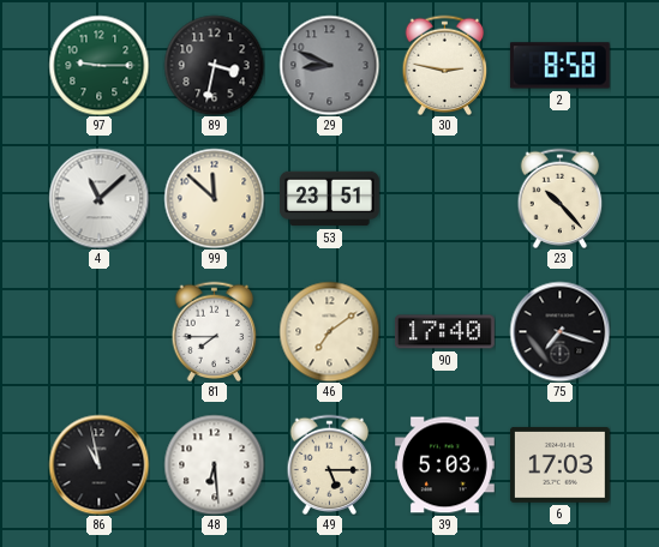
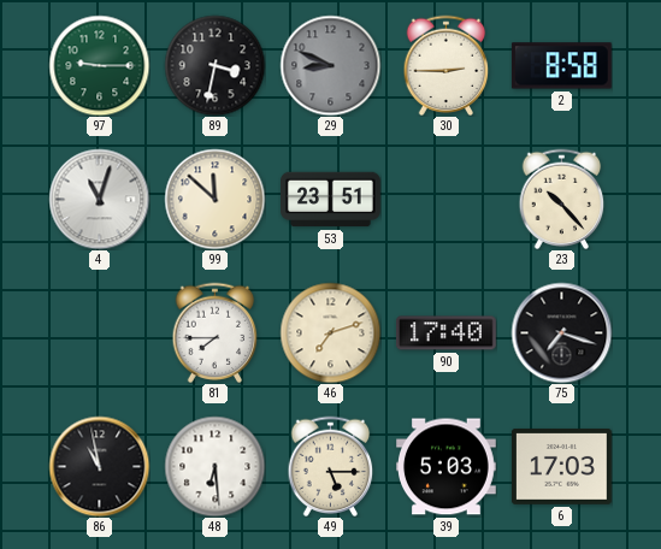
30: 2:47 -> 2:45 (447, 65)
4: 11:08 -> 11:03 (99, 199)
46: 7:09 -> 7:12 (330, 332)
